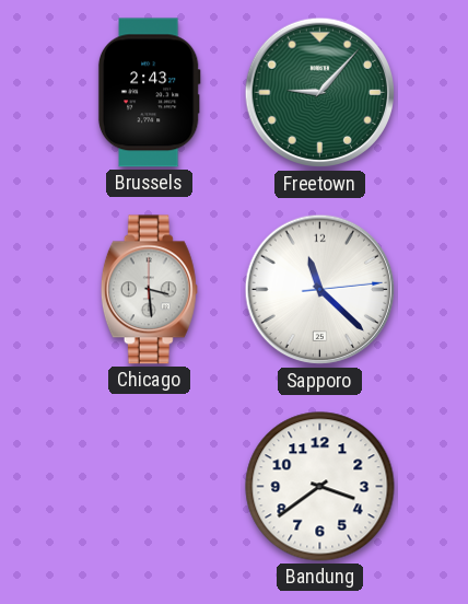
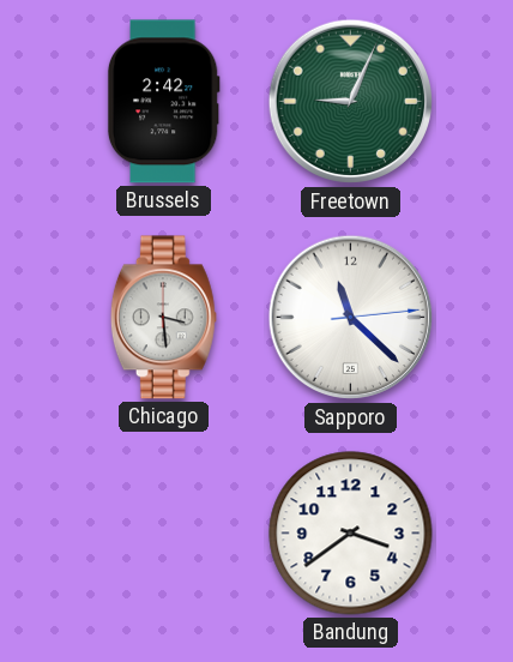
Brussels: 2:43 -> 2:42 (163, 102)
Freetown: 9:07 -> 9:04 (351, 102)
